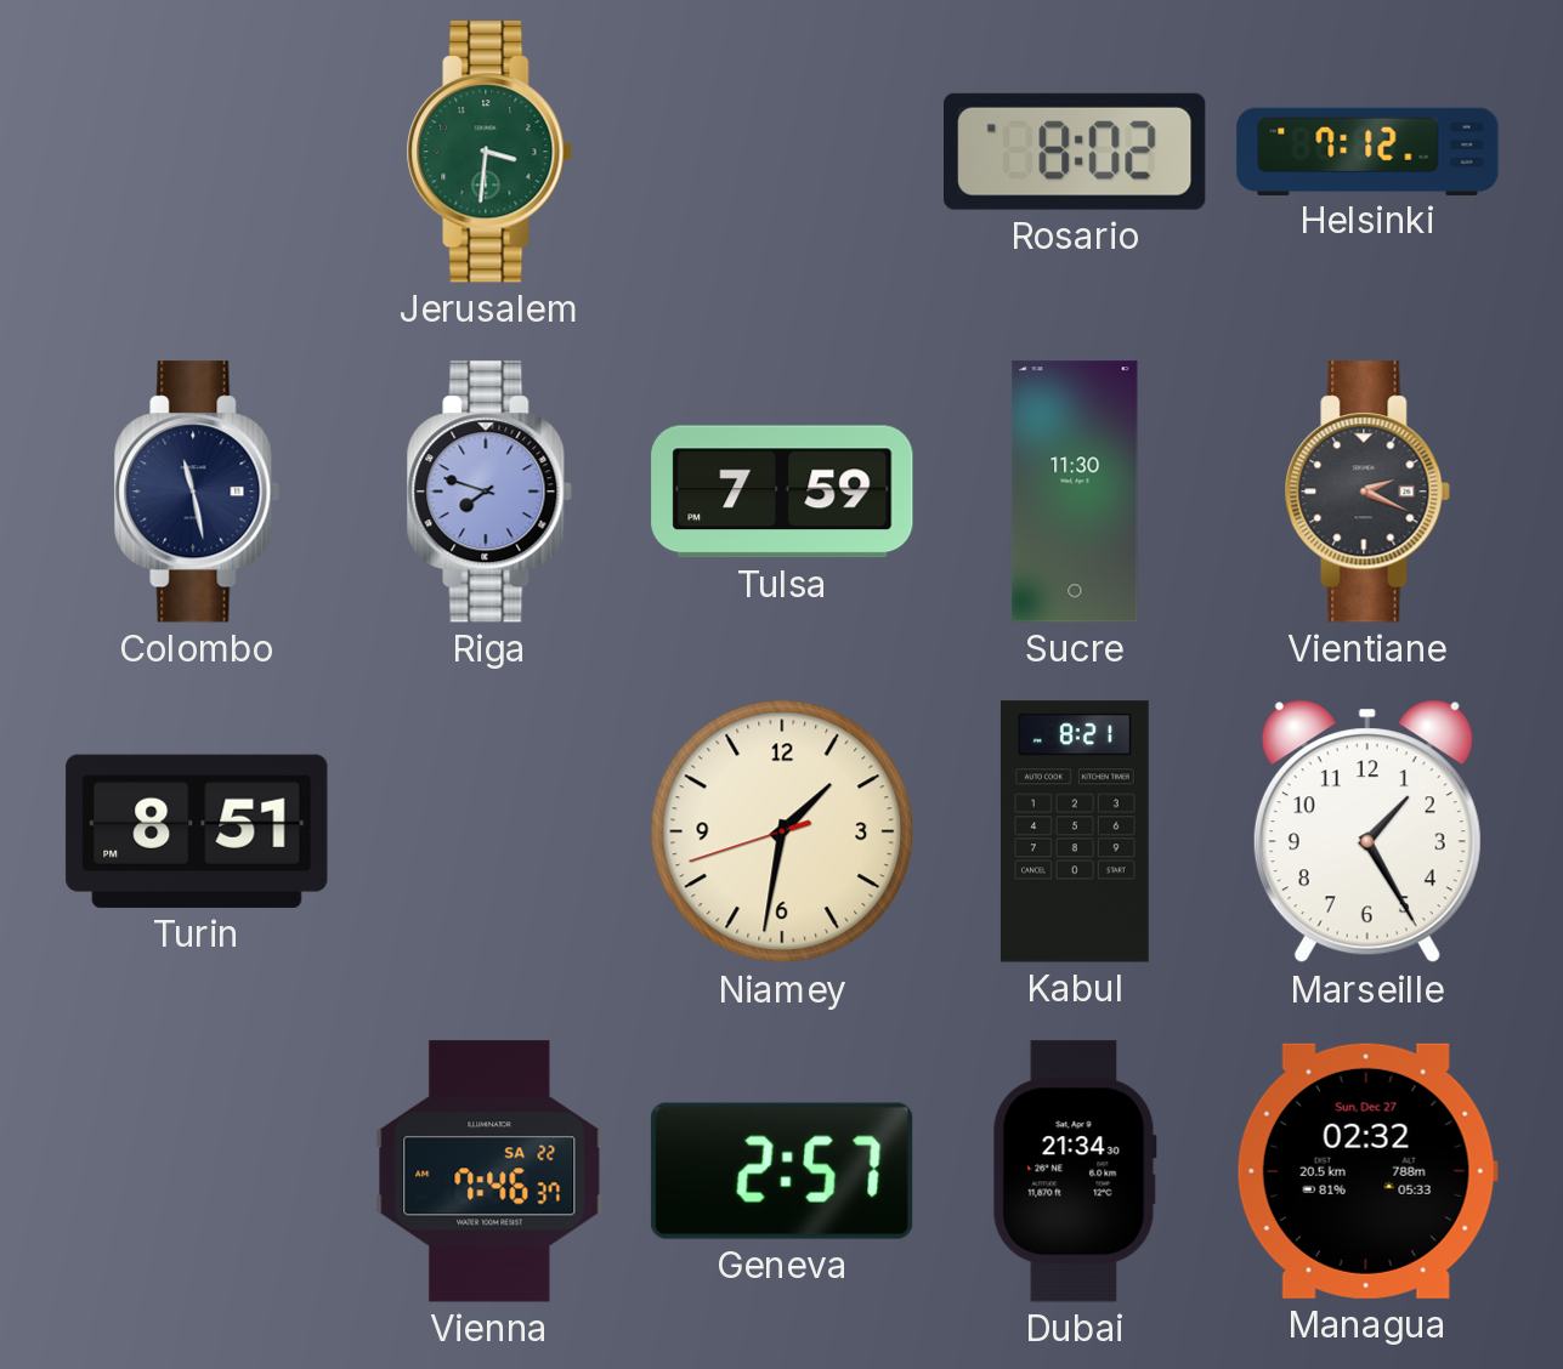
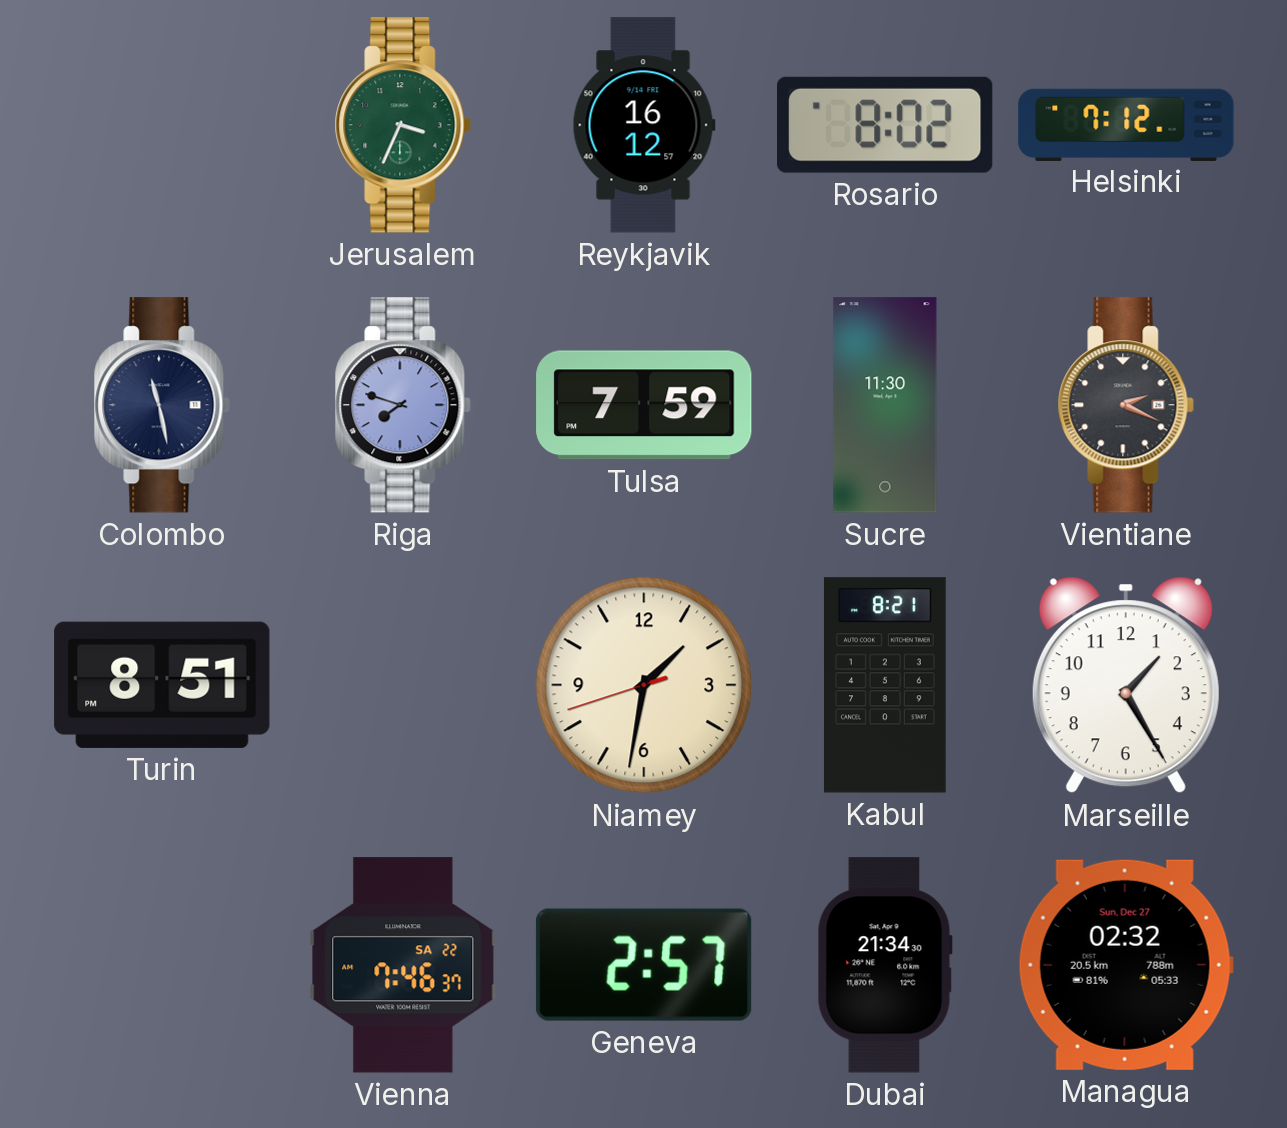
Jerusalem: 3:31 -> 3:34 (403, 125)
Reykjavik: none -> 16:12 (644, 125)
